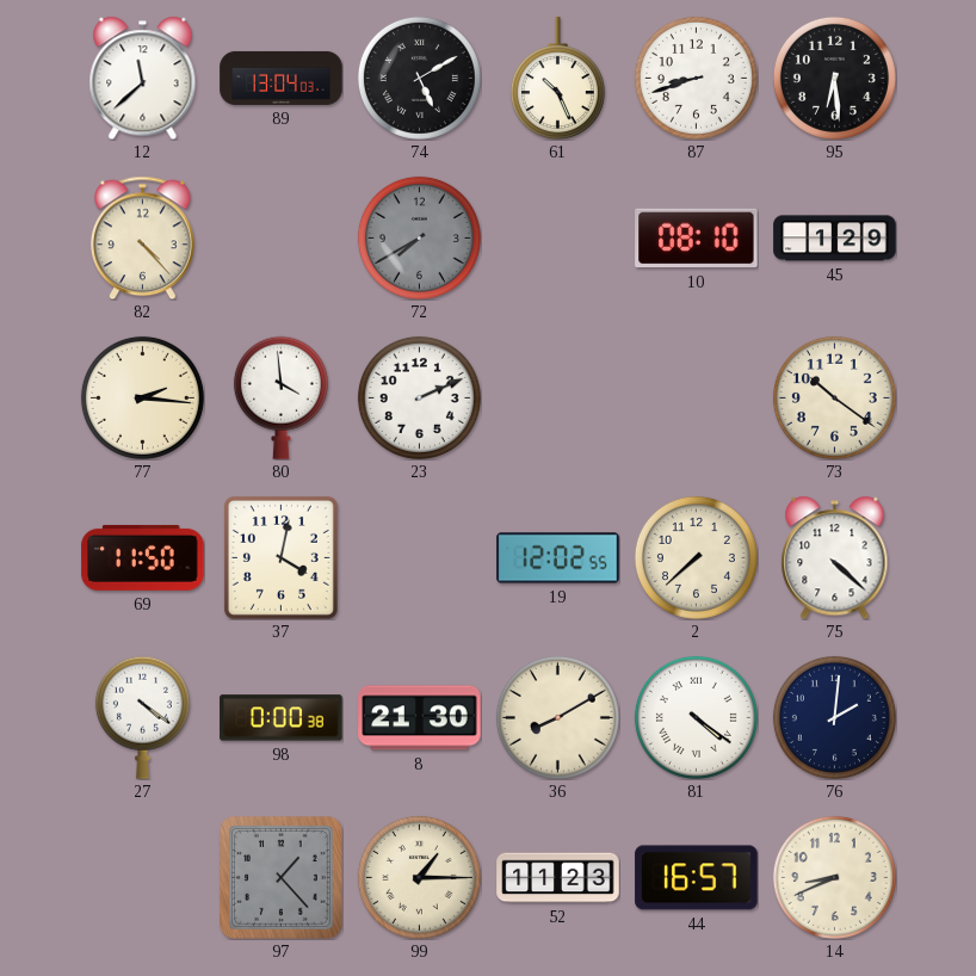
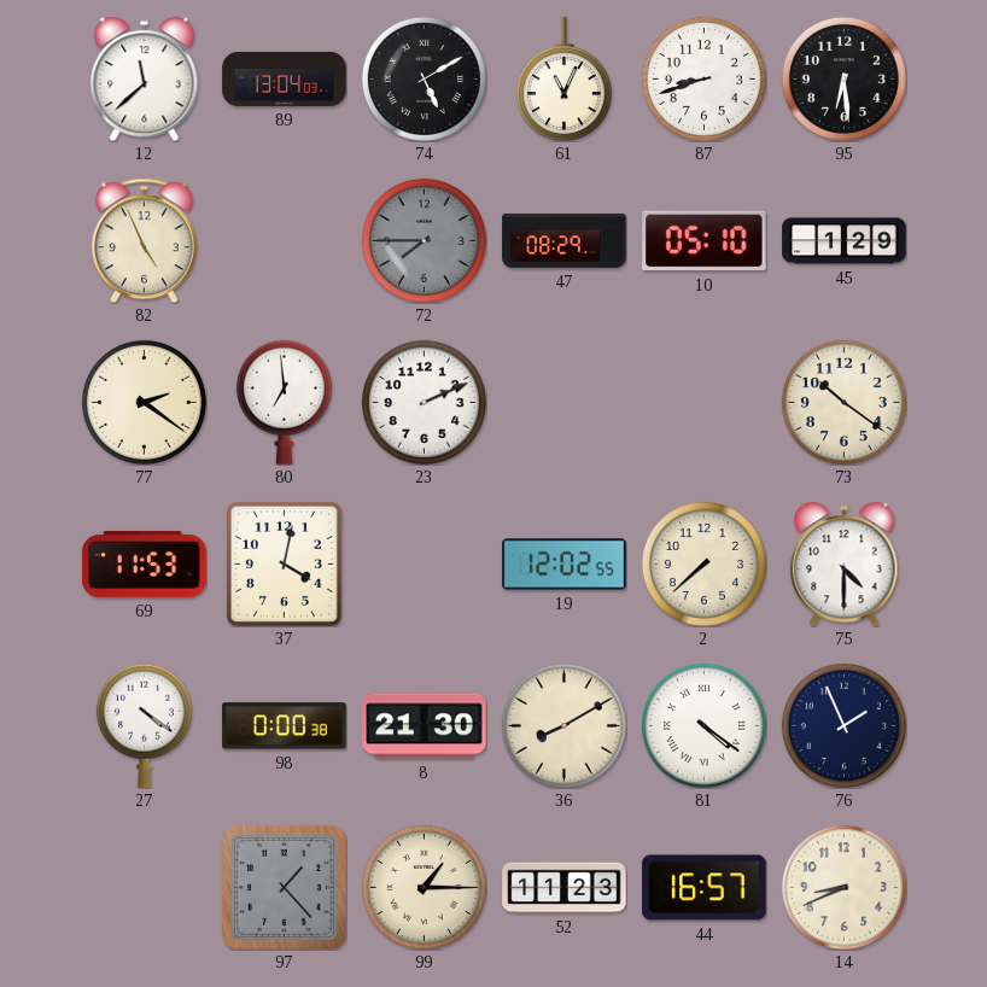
61: 10:26 -> 11:04 (563, 80)
82: 4:23 -> 4:56 (144, 240)
72: 7:40 -> 7:45 (424, 240)
47: none -> 08:29 (565, 240)
10: 08:10 -> 05:10 (705, 241)
77: 2:16 -> 2:21 (144, 402)
80: 3:59 -> 6:59 (284, 402)
69: 11:50 -> 11:53 (145, 563)
75: 4:22 -> 4:30 (845, 563)
76: 2:01 -> 1:56 (843, 725)
